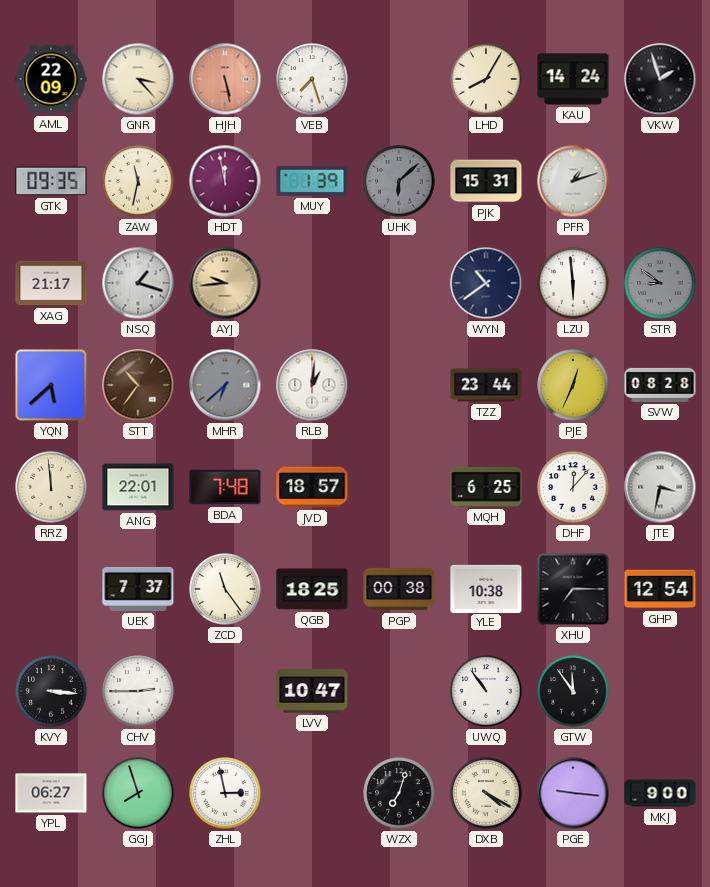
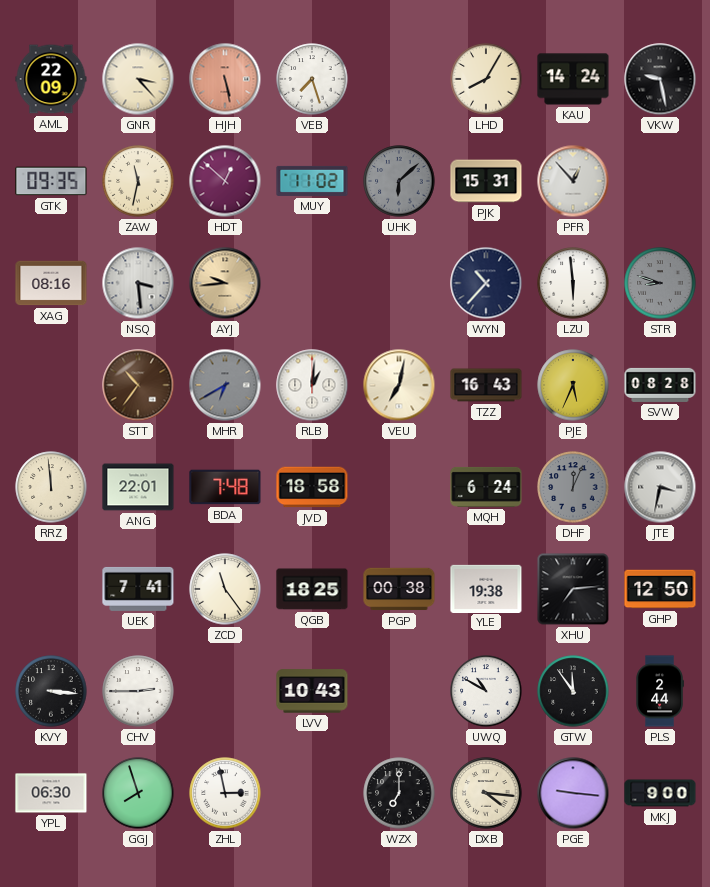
VKW: 1:57 -> 9:28 (660, 79)
HDT: 11:58 -> 12:52 (225, 181)
MUY: 1:39 -> 11:02 (312, 181)
PFR: 1:12 -> 12:53 (573, 181)
XAG: 21:17 -> 08:16 (51, 283)
NSQ: 1:18 -> 3:29 (138, 283)
WYN: 10:39 -> 10:37 (486, 283)
STR: 8:51 -> 8:48 (660, 283)
YQN: 5:38 -> none (51, 385)
MHR: 6:38 -> 6:40 (225, 385)
VEU: none -> 7:02 (399, 385)
TZZ: 23:44 -> 16:43 (486, 385)
PJE: 12:34 -> 5:34 (573, 385)
JVD: 18:57 -> 18:58 (312, 487)
MQH: 6:25 -> 6:24 (486, 487)
DHF: 12:07 -> 12:04 (573, 487)
DHF dial: white -> grey (573, 487)
UEK: 7:37 -> 7:41 (138, 589)
YLE: 10:38 -> 19:38 (486, 588)
XHU: 7:15 -> 7:14 (573, 589)
GHP: 12:54 -> 12:50 (660, 589)
LVV: 10:47 -> 10:43 (312, 691)
UWQ: 10:54 -> 10:50 (486, 691)
PLS: none -> 2:44 (660, 691)
YPL: 06:27 -> 06:30 (51, 793)
WZX: 7:03 -> 7:00 (399, 793)
DXB: 4:20 -> 4:16 (486, 793)
